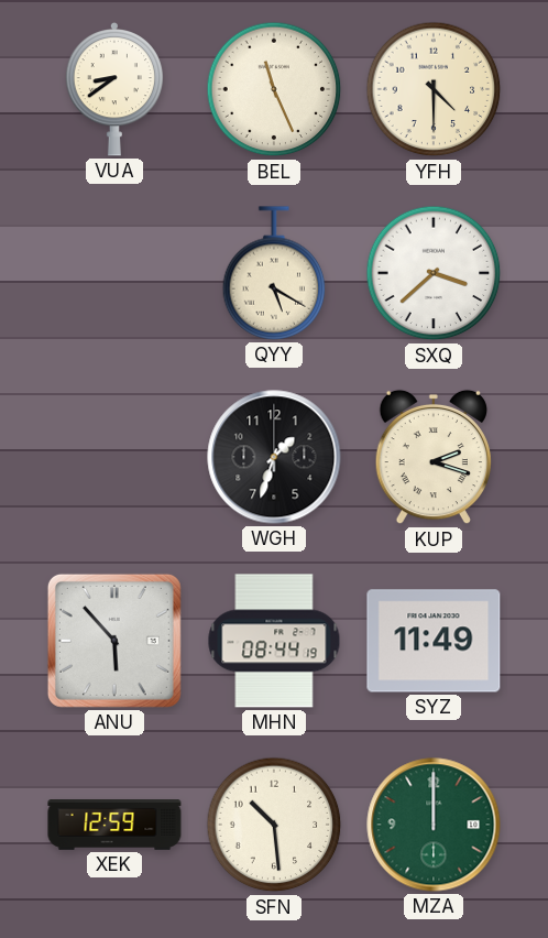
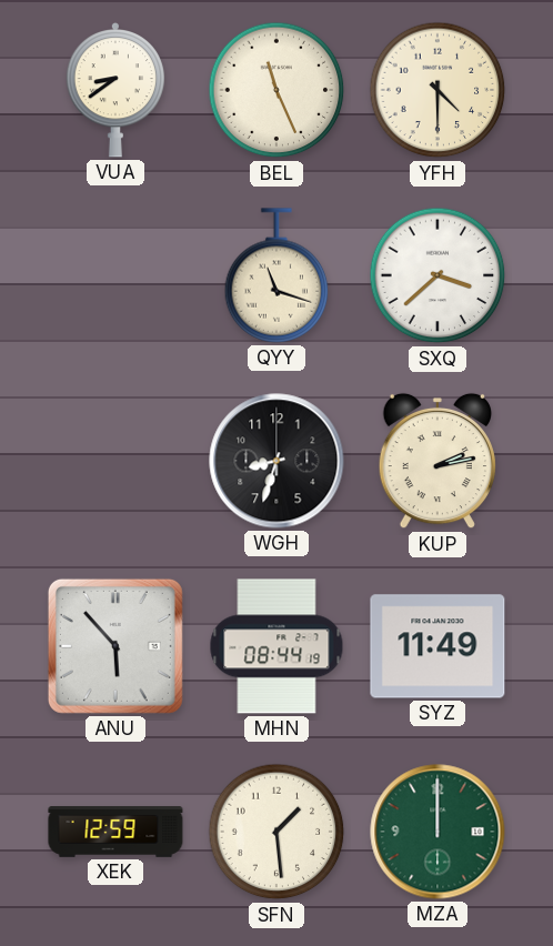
QYY: 5:20 -> 11:18 (276, 275)
WGH: 1:33 -> 8:33 (276, 461)
KUP: 2:18 -> 2:13 (438, 461)
SFN: 10:29 -> 1:29 (276, 832)
